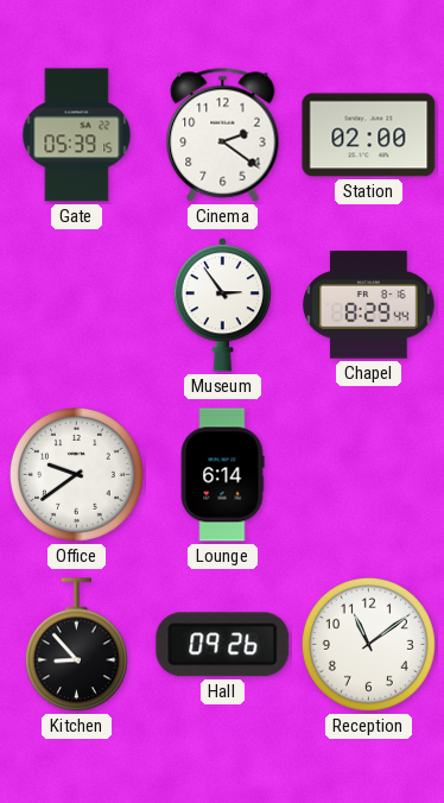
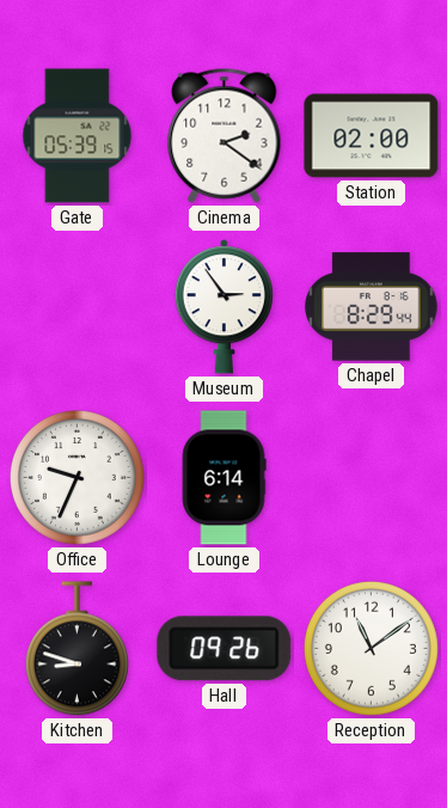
Office: 9:39 -> 9:34 (76, 477)
Kitchen: 8:53 -> 8:48 (76, 649)
